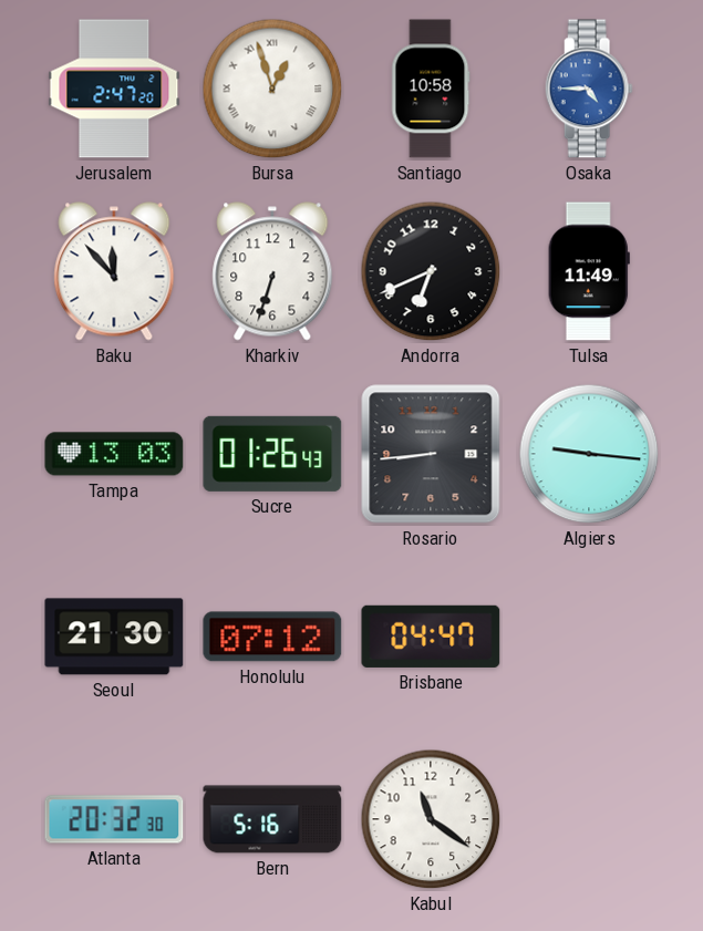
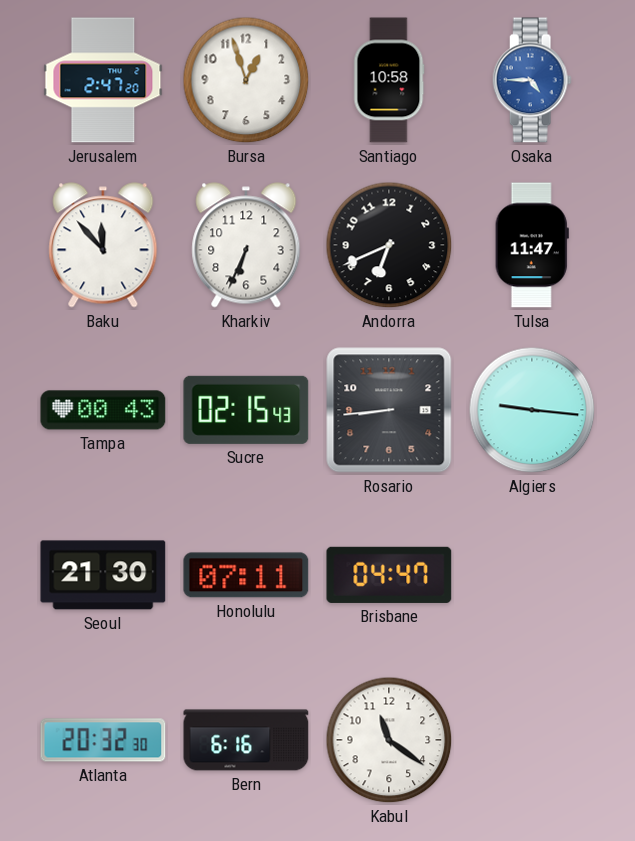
Bursa numerals: Roman -> Arabic (246, 80)
Kharkiv: 6:33 -> 6:34 (246, 245)
Tulsa: 11:49 -> 11:47 (532, 245)
Tampa: 13:03 -> 00:43 (103, 410)
Sucre: 01:26 -> 02:15 (246, 410)
Honolulu: 07:12 -> 07:11 (246, 575)
Bern: 5:16 -> 6:16 (246, 740)
